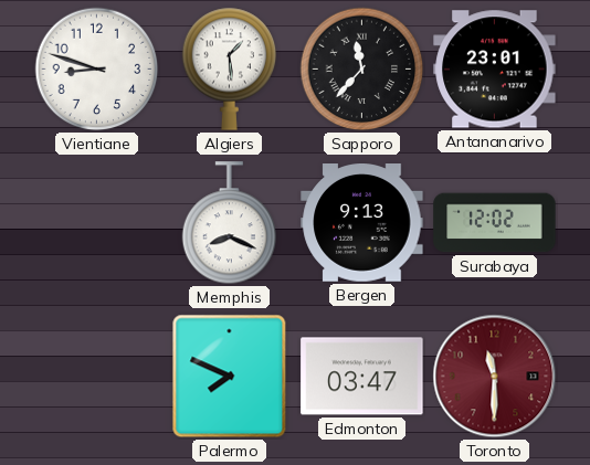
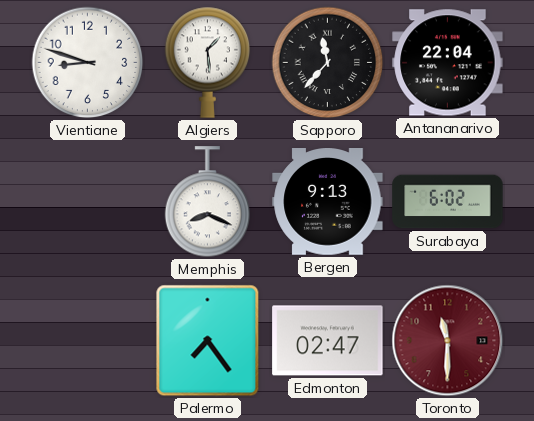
Antananarivo: 23:01 -> 22:04 (448, 63)
Surabaya: 12:02 -> 6:02 (448, 202)
Palermo: 7:49 -> 7:24 (208, 341)
Edmonton: 03:47 -> 02:47 (328, 341)
